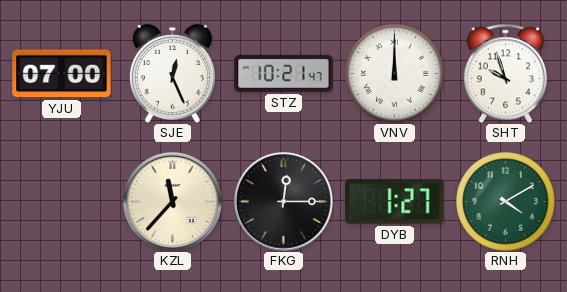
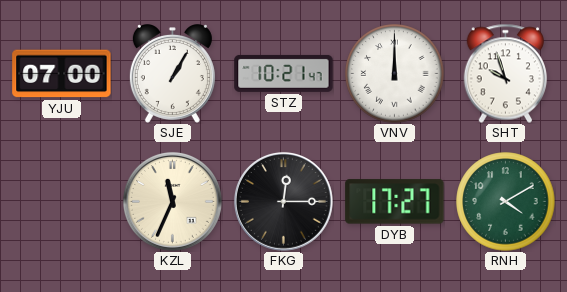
SJE: 12:26 -> 1:05 (172, 74)
KZL: 11:37 -> 11:34 (172, 201)
DYB: 1:27 -> 17:27 (395, 202)
